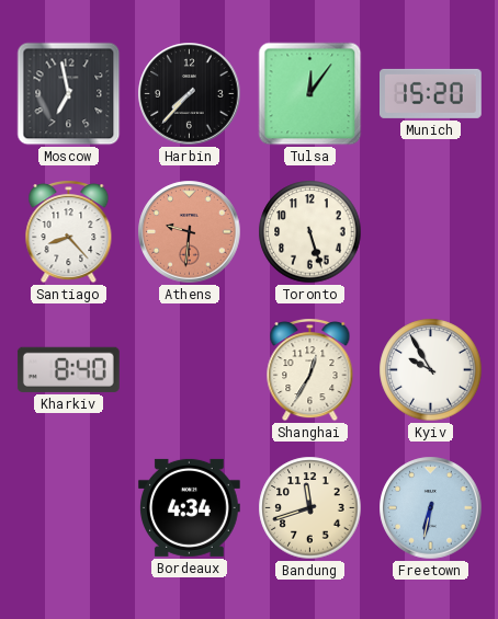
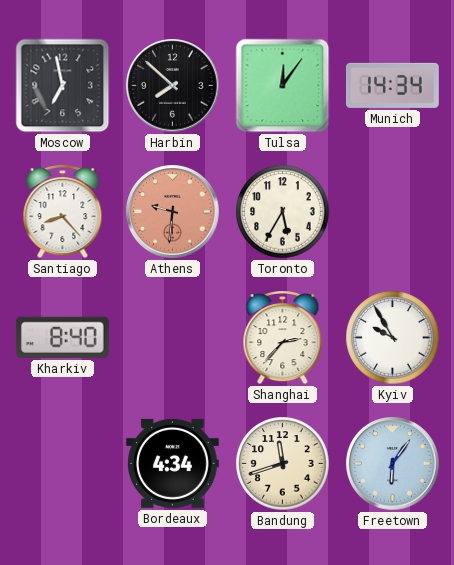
Harbin: 7:37 -> 7:52 (173, 86)
Munich: 15:20 -> 14:34 (393, 85)
Toronto: 5:27 -> 5:35 (283, 212)
Shanghai: 12:35 -> 2:37 (283, 338)
Freetown: 6:32 -> 6:06 (393, 464)
